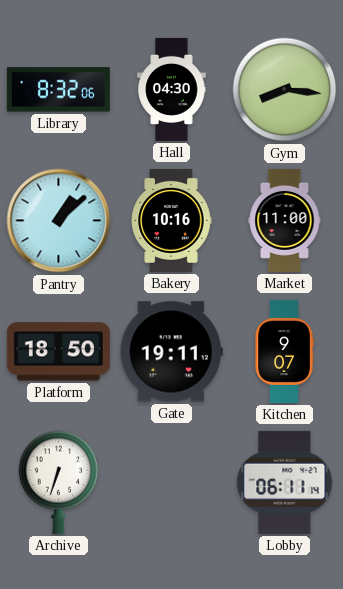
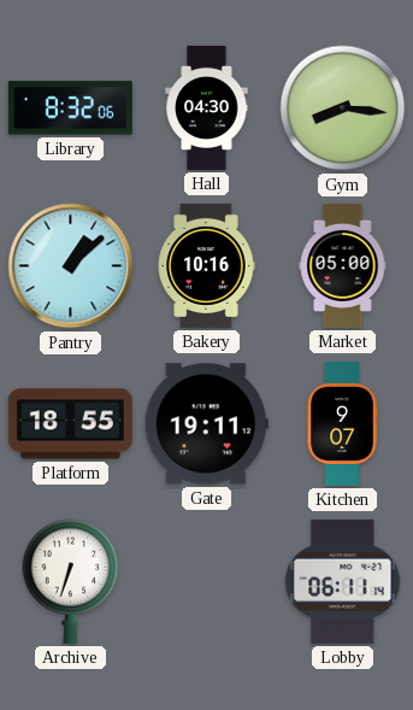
Market: 11:00 -> 05:00 (343, 265)
Platform: 18:50 -> 18:55 (70, 424)
